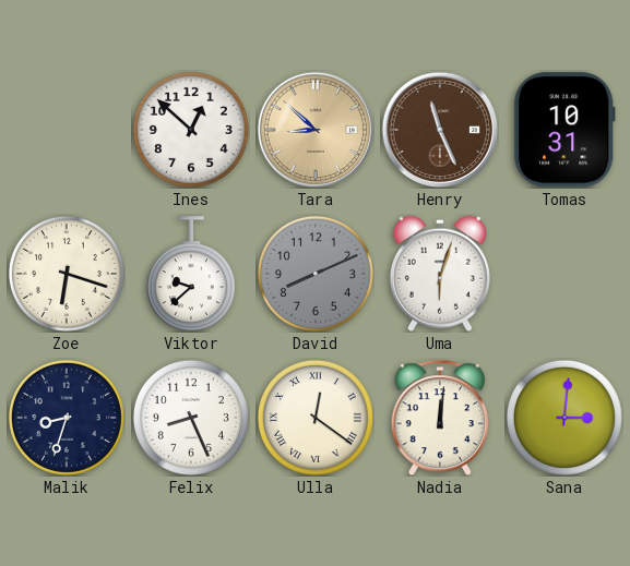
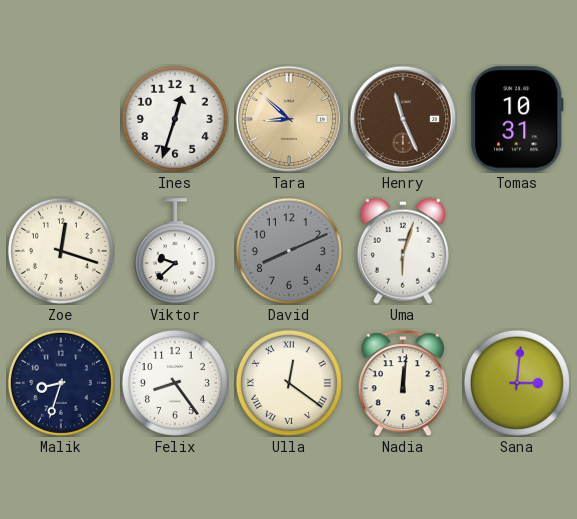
Ines: 12:52 -> 12:33 (175, 119)
Zoe: 6:18 -> 12:18 (61, 251)
Felix: 8:26 -> 8:24 (175, 383)
